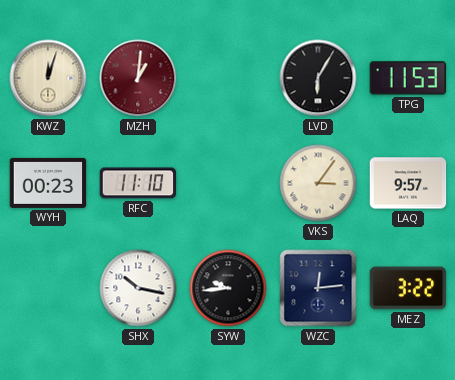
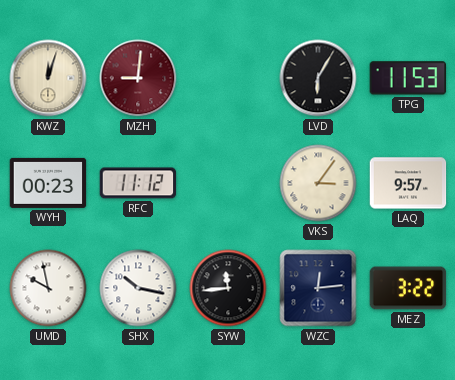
MZH: 1:01 -> 9:01 (138, 78)
RFC: 11:10 -> 11:12 (138, 183)
UMD: none -> 9:58 (48, 288)
SYW: 9:44 -> 11:44 (228, 288)
